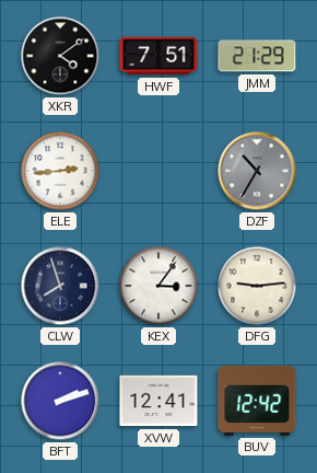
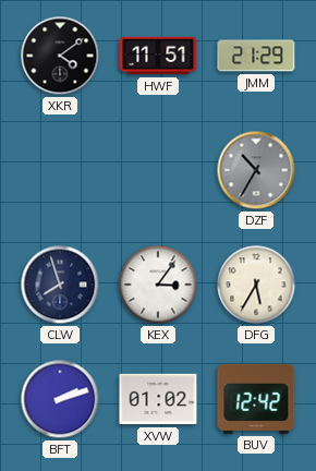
HWF: 7:51 -> 11:51 (158, 56)
ELE: 2:44 -> none (60, 171)
DFG: 9:14 -> 5:35 (256, 285)
XVW: 12:41 -> 01:02 (158, 399)
